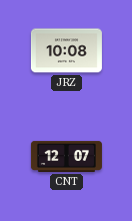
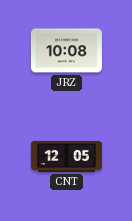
CNT: 12:07 -> 12:05 (66, 156)
